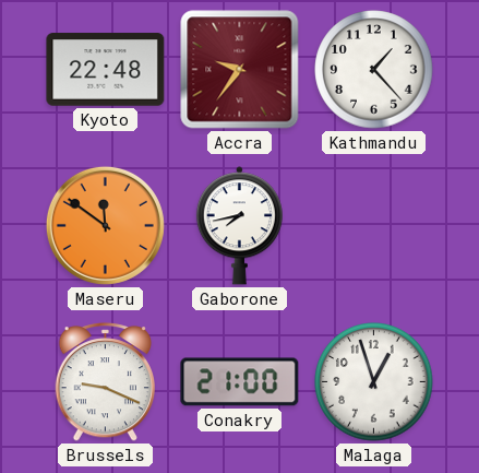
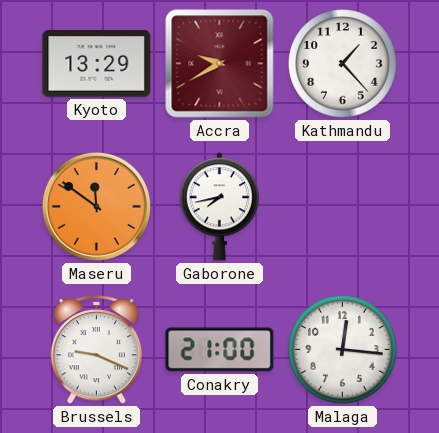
Kyoto: 22:48 -> 13:29 (97, 64)
Accra: 9:36 -> 9:40 (220, 64)
Malaga: 12:57 -> 12:16 (343, 350)
